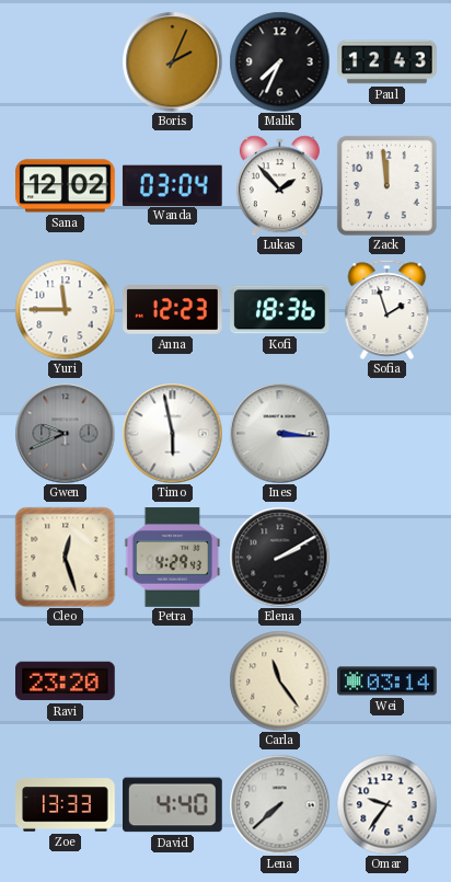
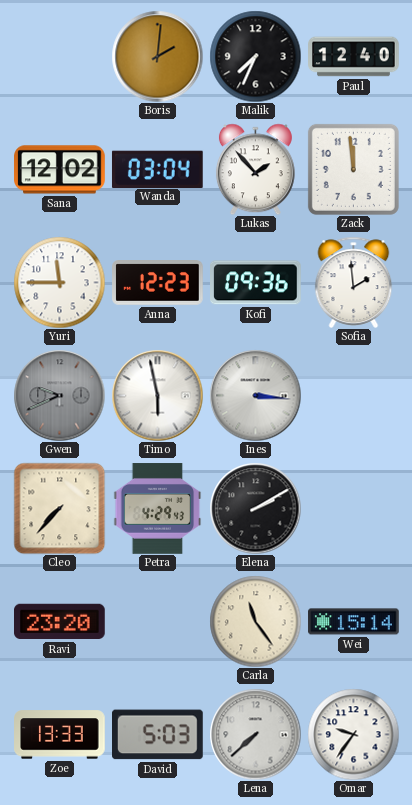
Boris: 2:04 -> 2:01 (157, 56)
Paul: 12:43 -> 12:40 (354, 57)
Kofi: 18:36 -> 09:36 (256, 283)
Sofia: 1:57 -> 1:59 (354, 282)
Cleo: 12:27 -> 7:37 (59, 508)
Wei: 03:14 -> 15:14 (354, 622)
David: 4:40 -> 5:03 (158, 735)
